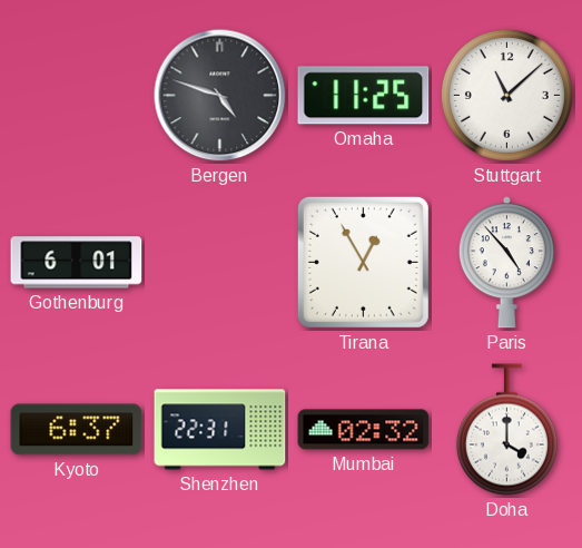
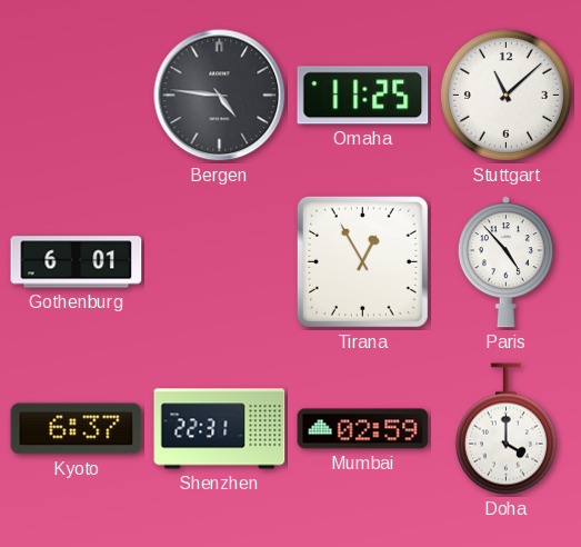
Bergen: 4:48 -> 4:46 (220, 96)
Mumbai: 02:32 -> 02:59 (363, 429)
